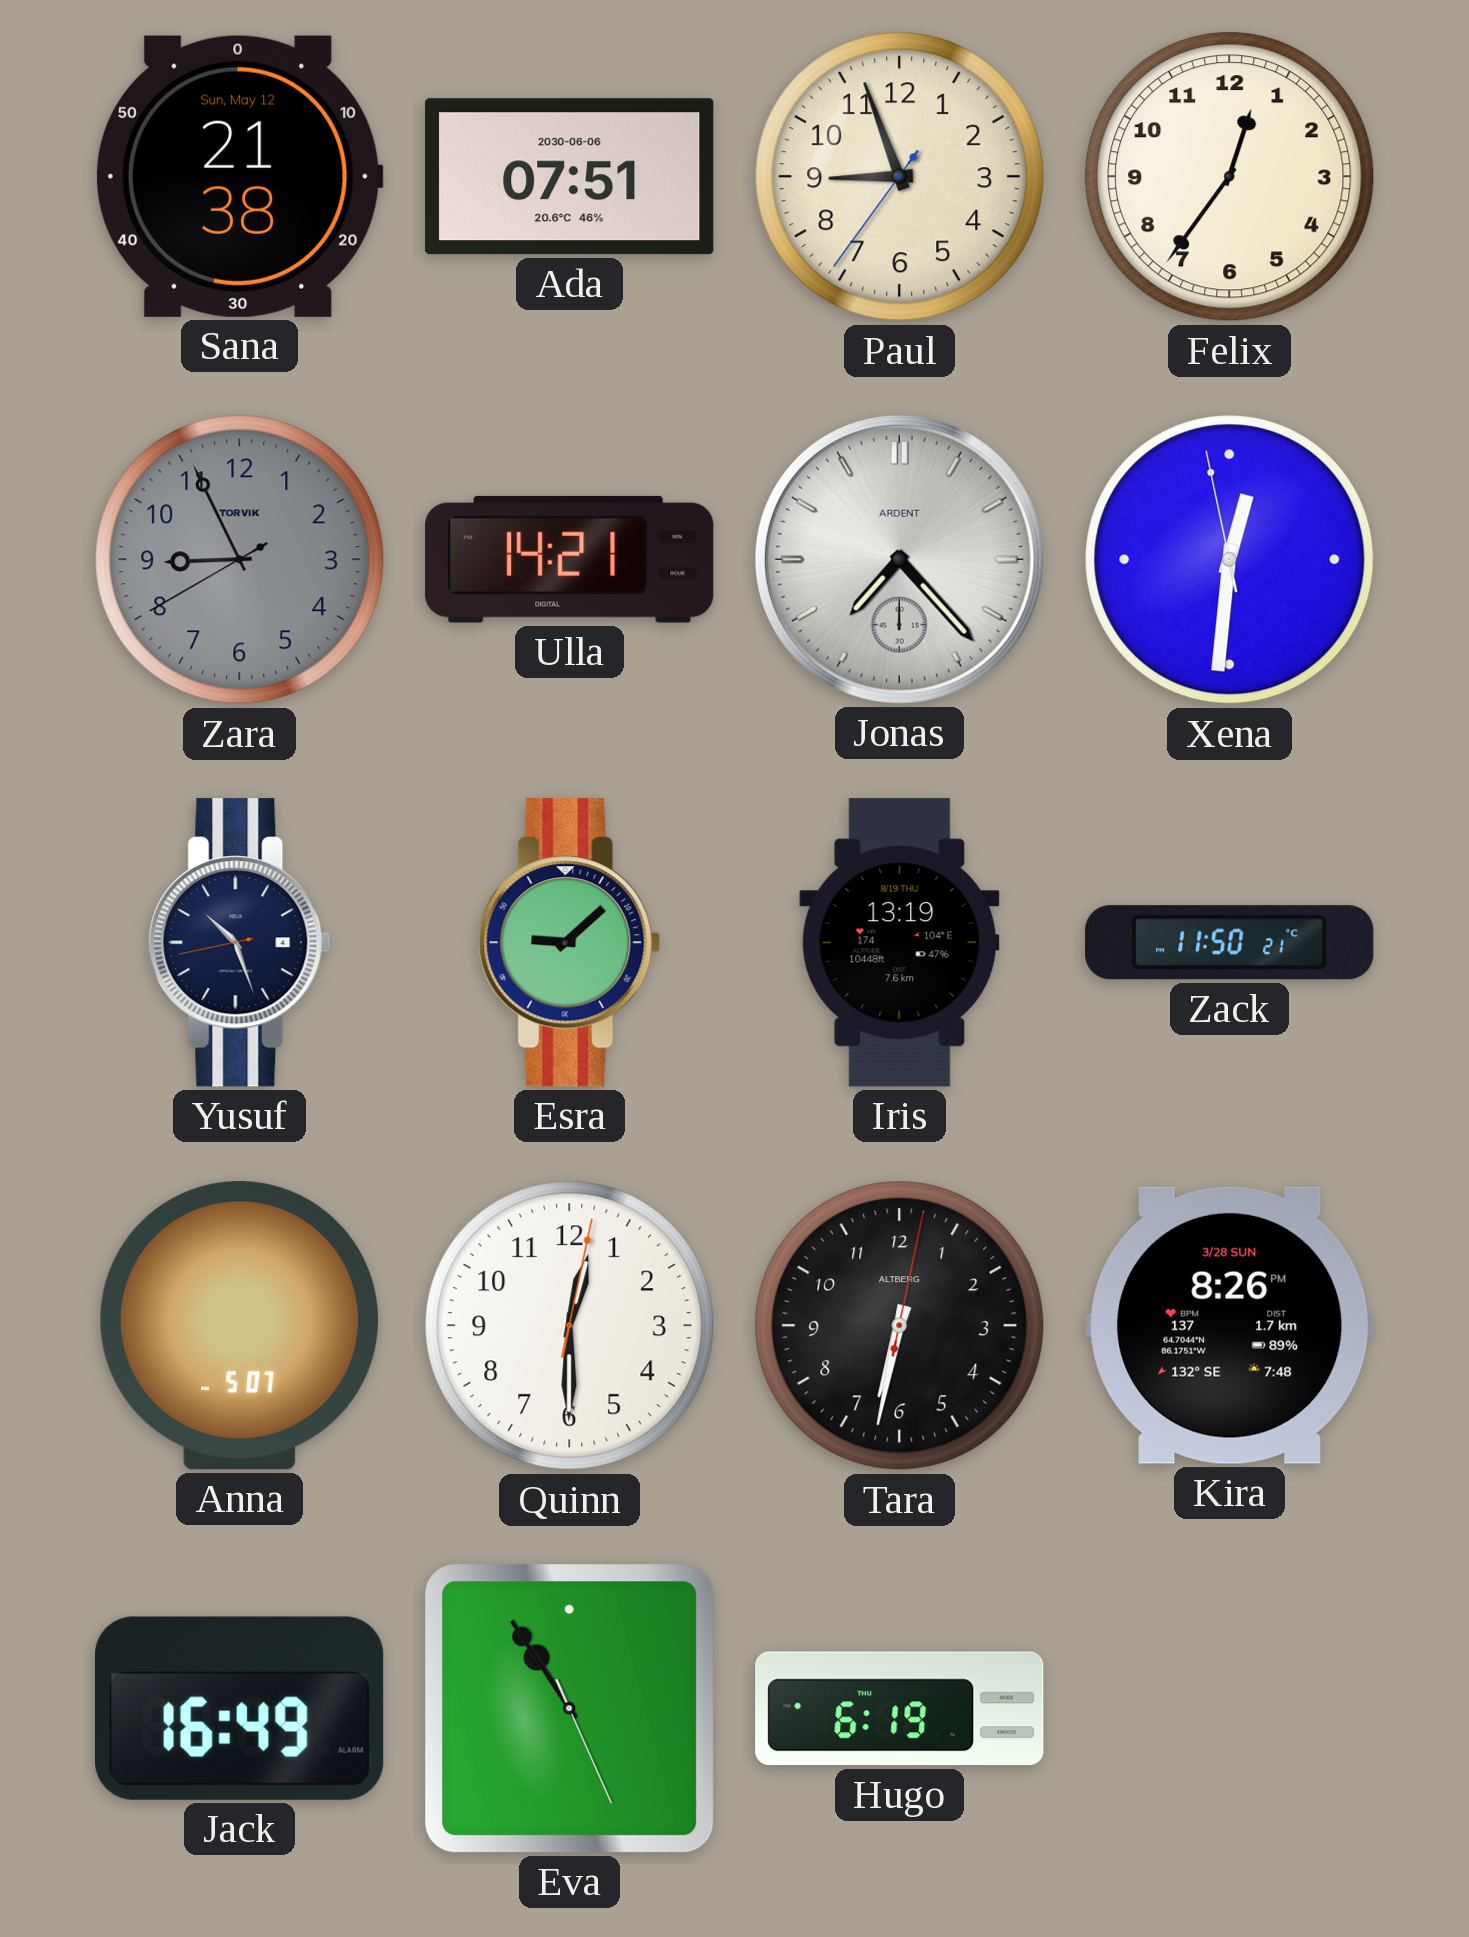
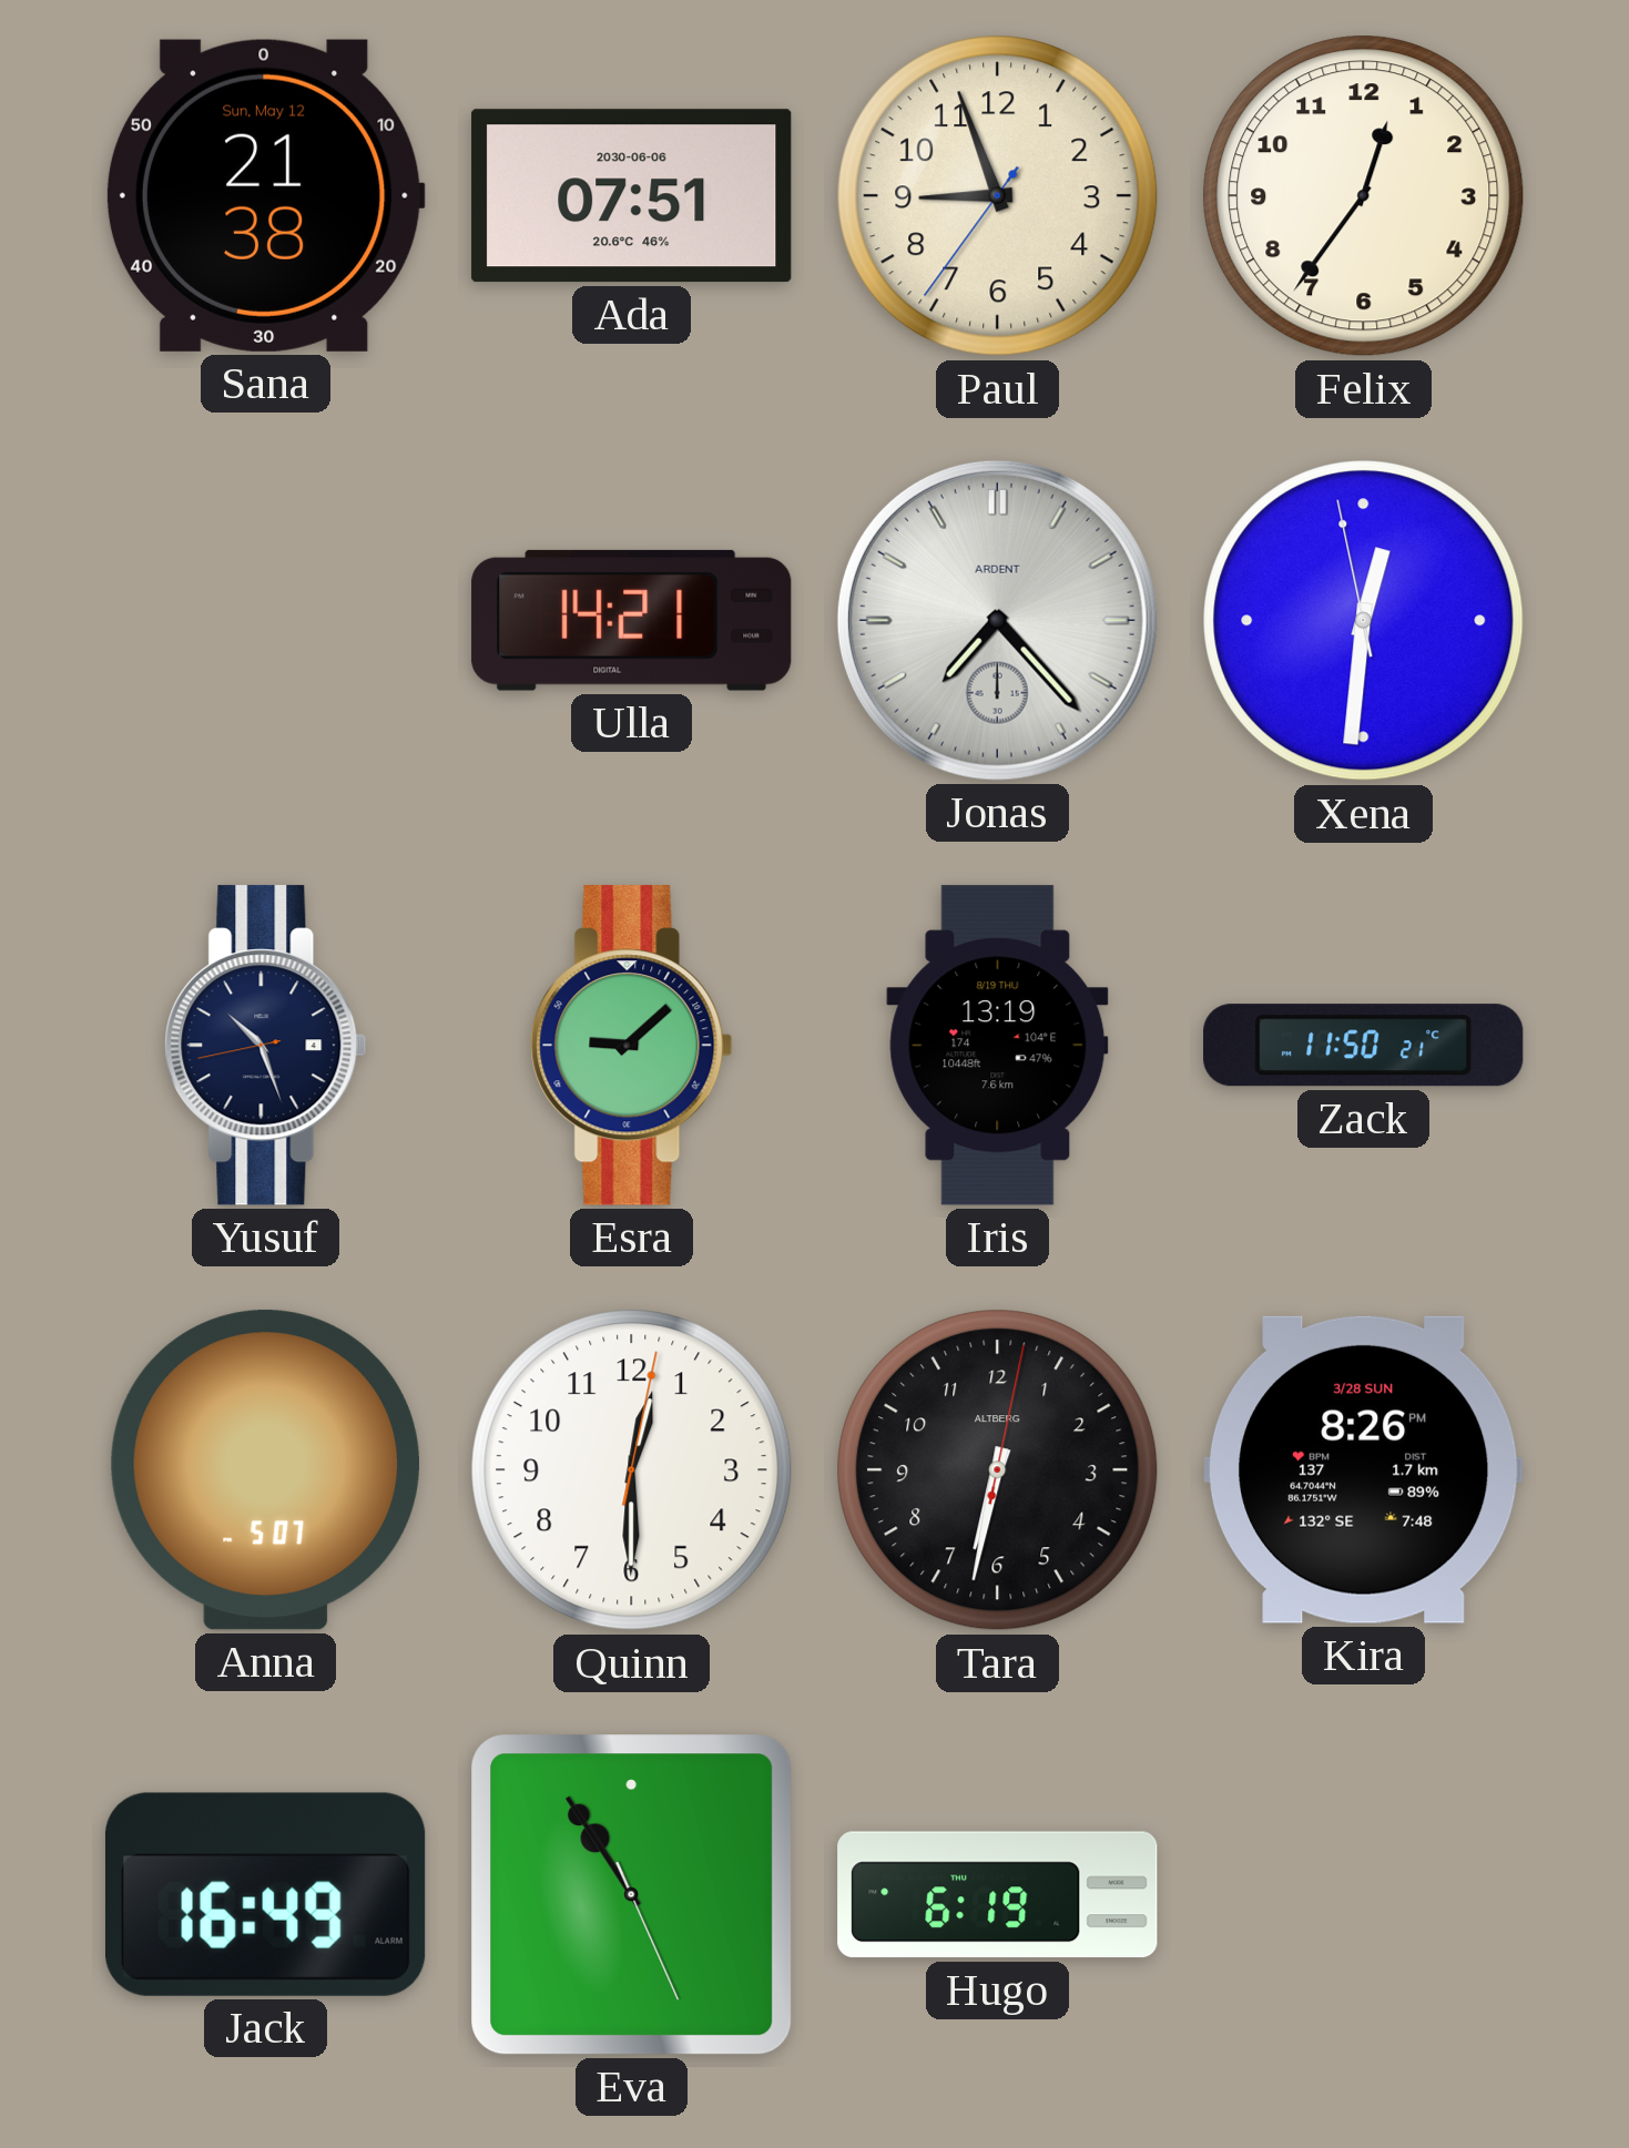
Zara: 8:55 -> none (240, 560)
